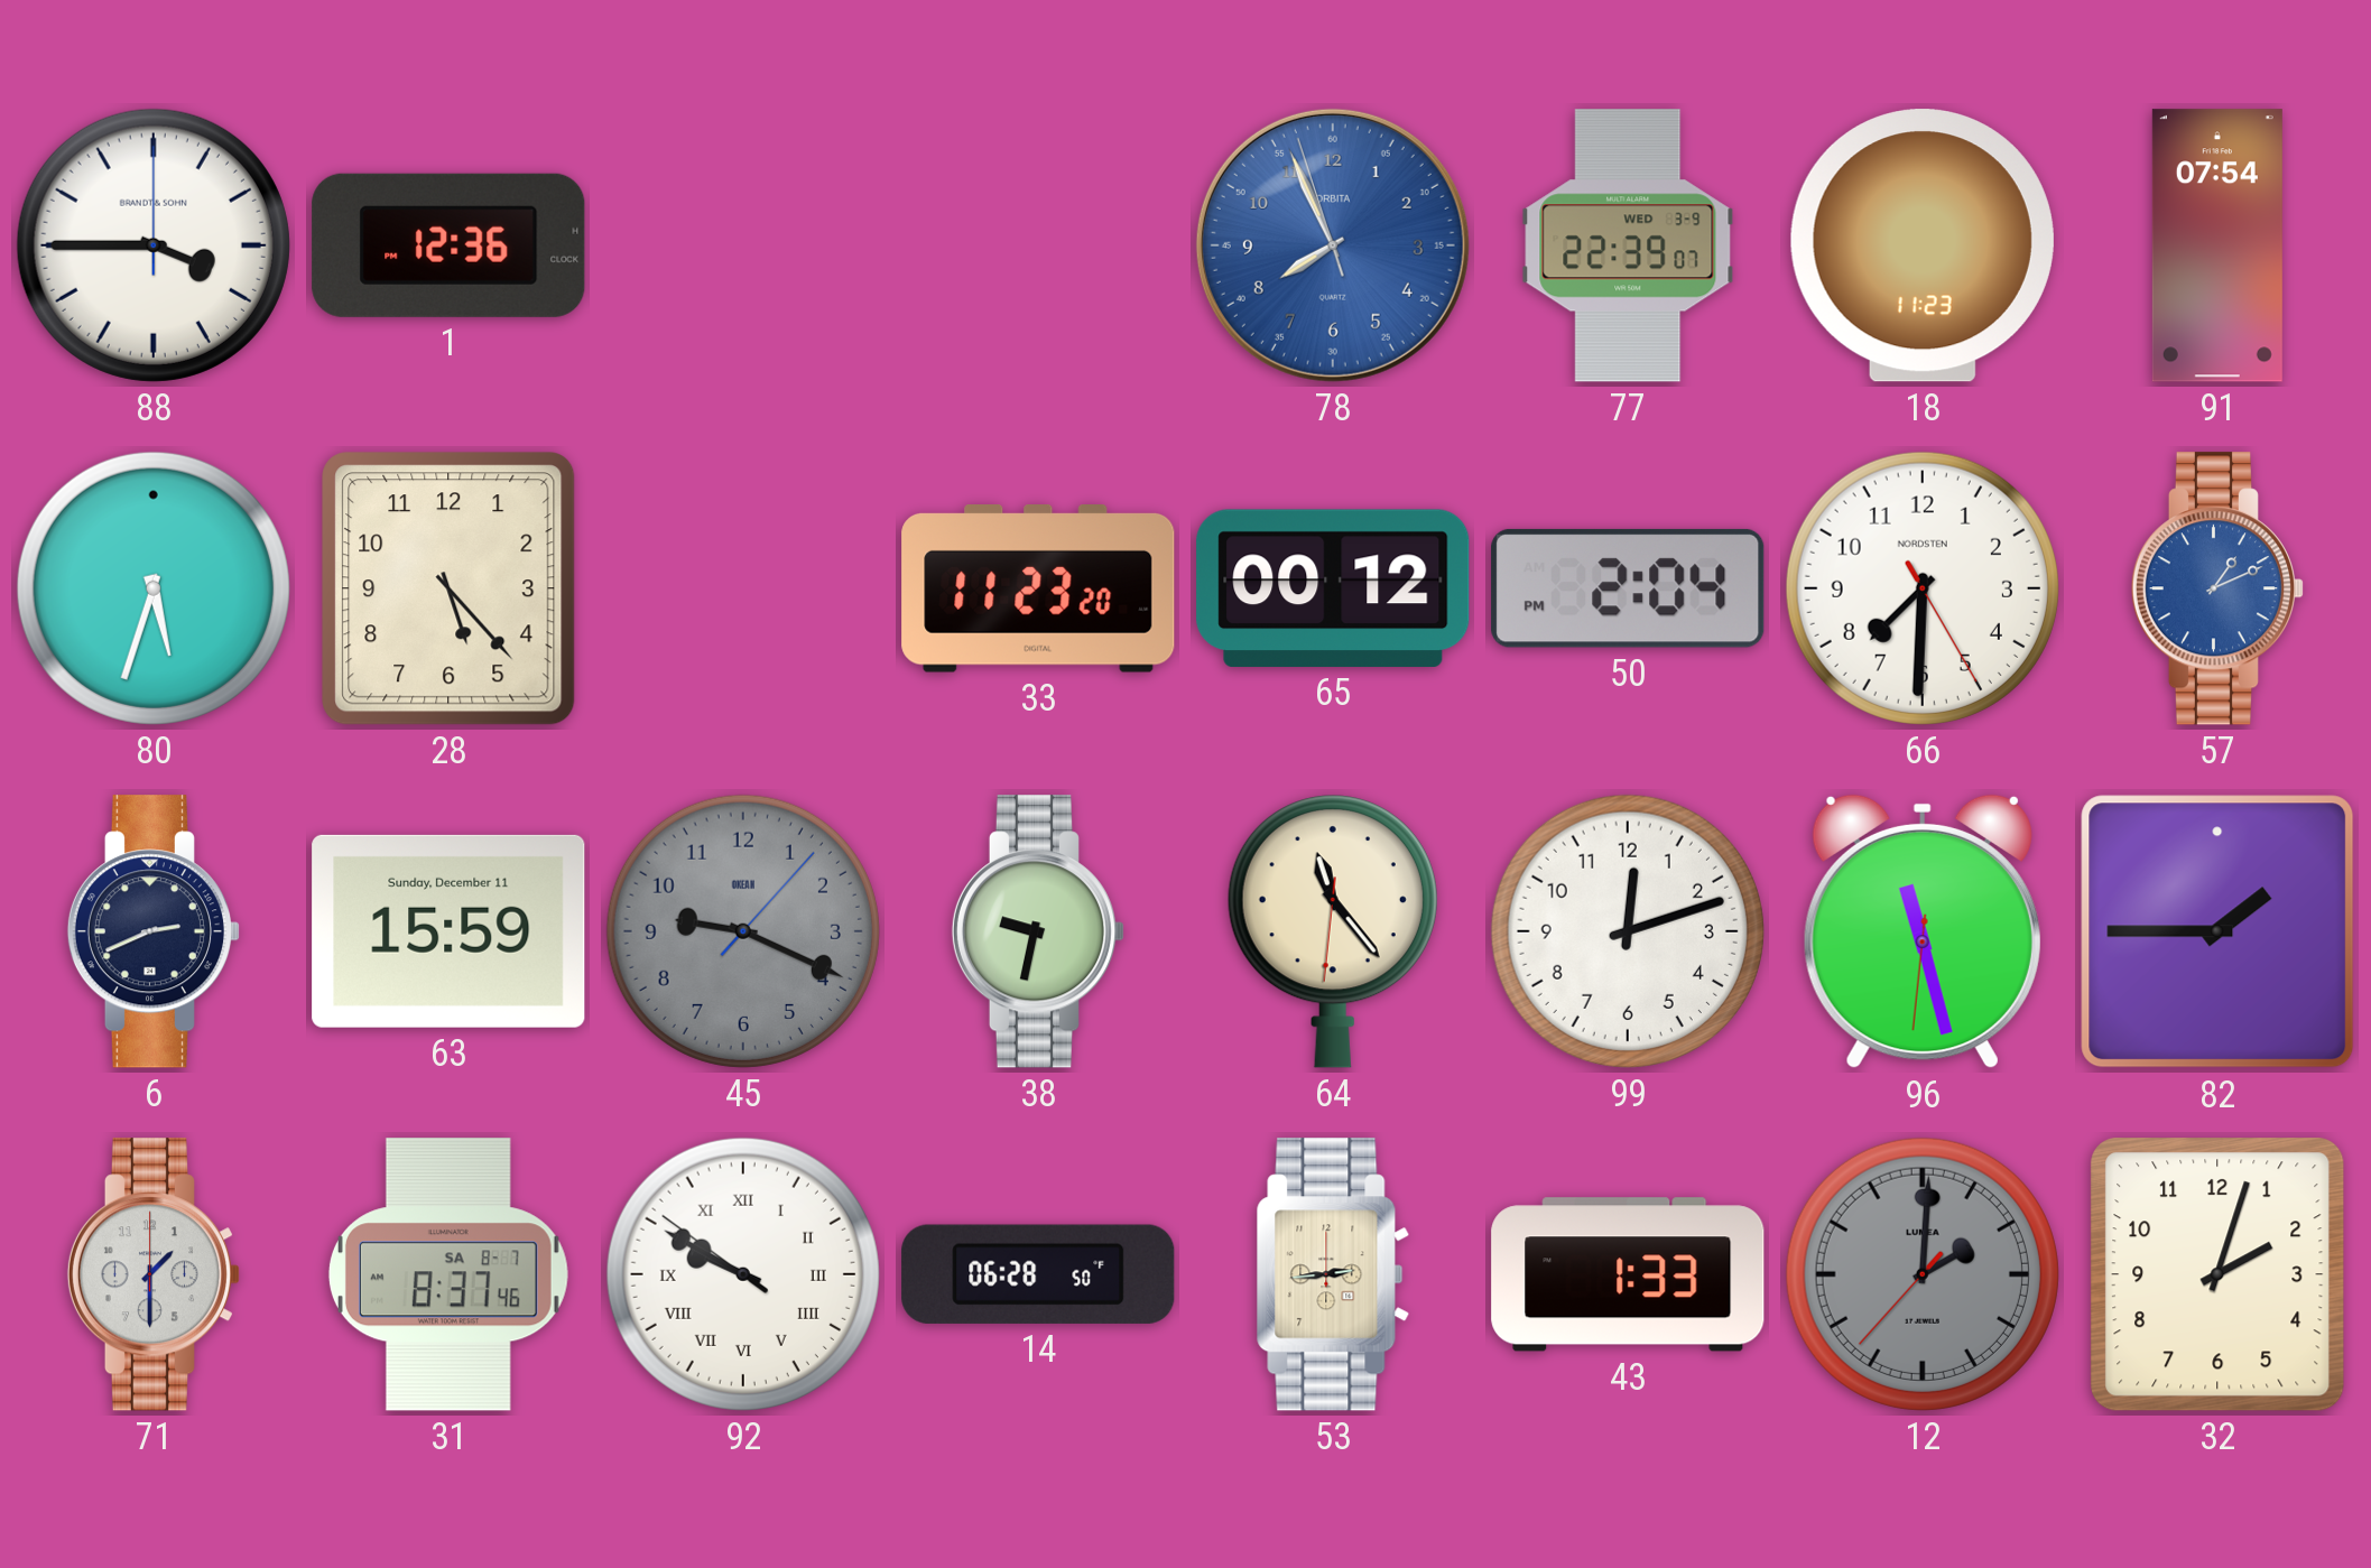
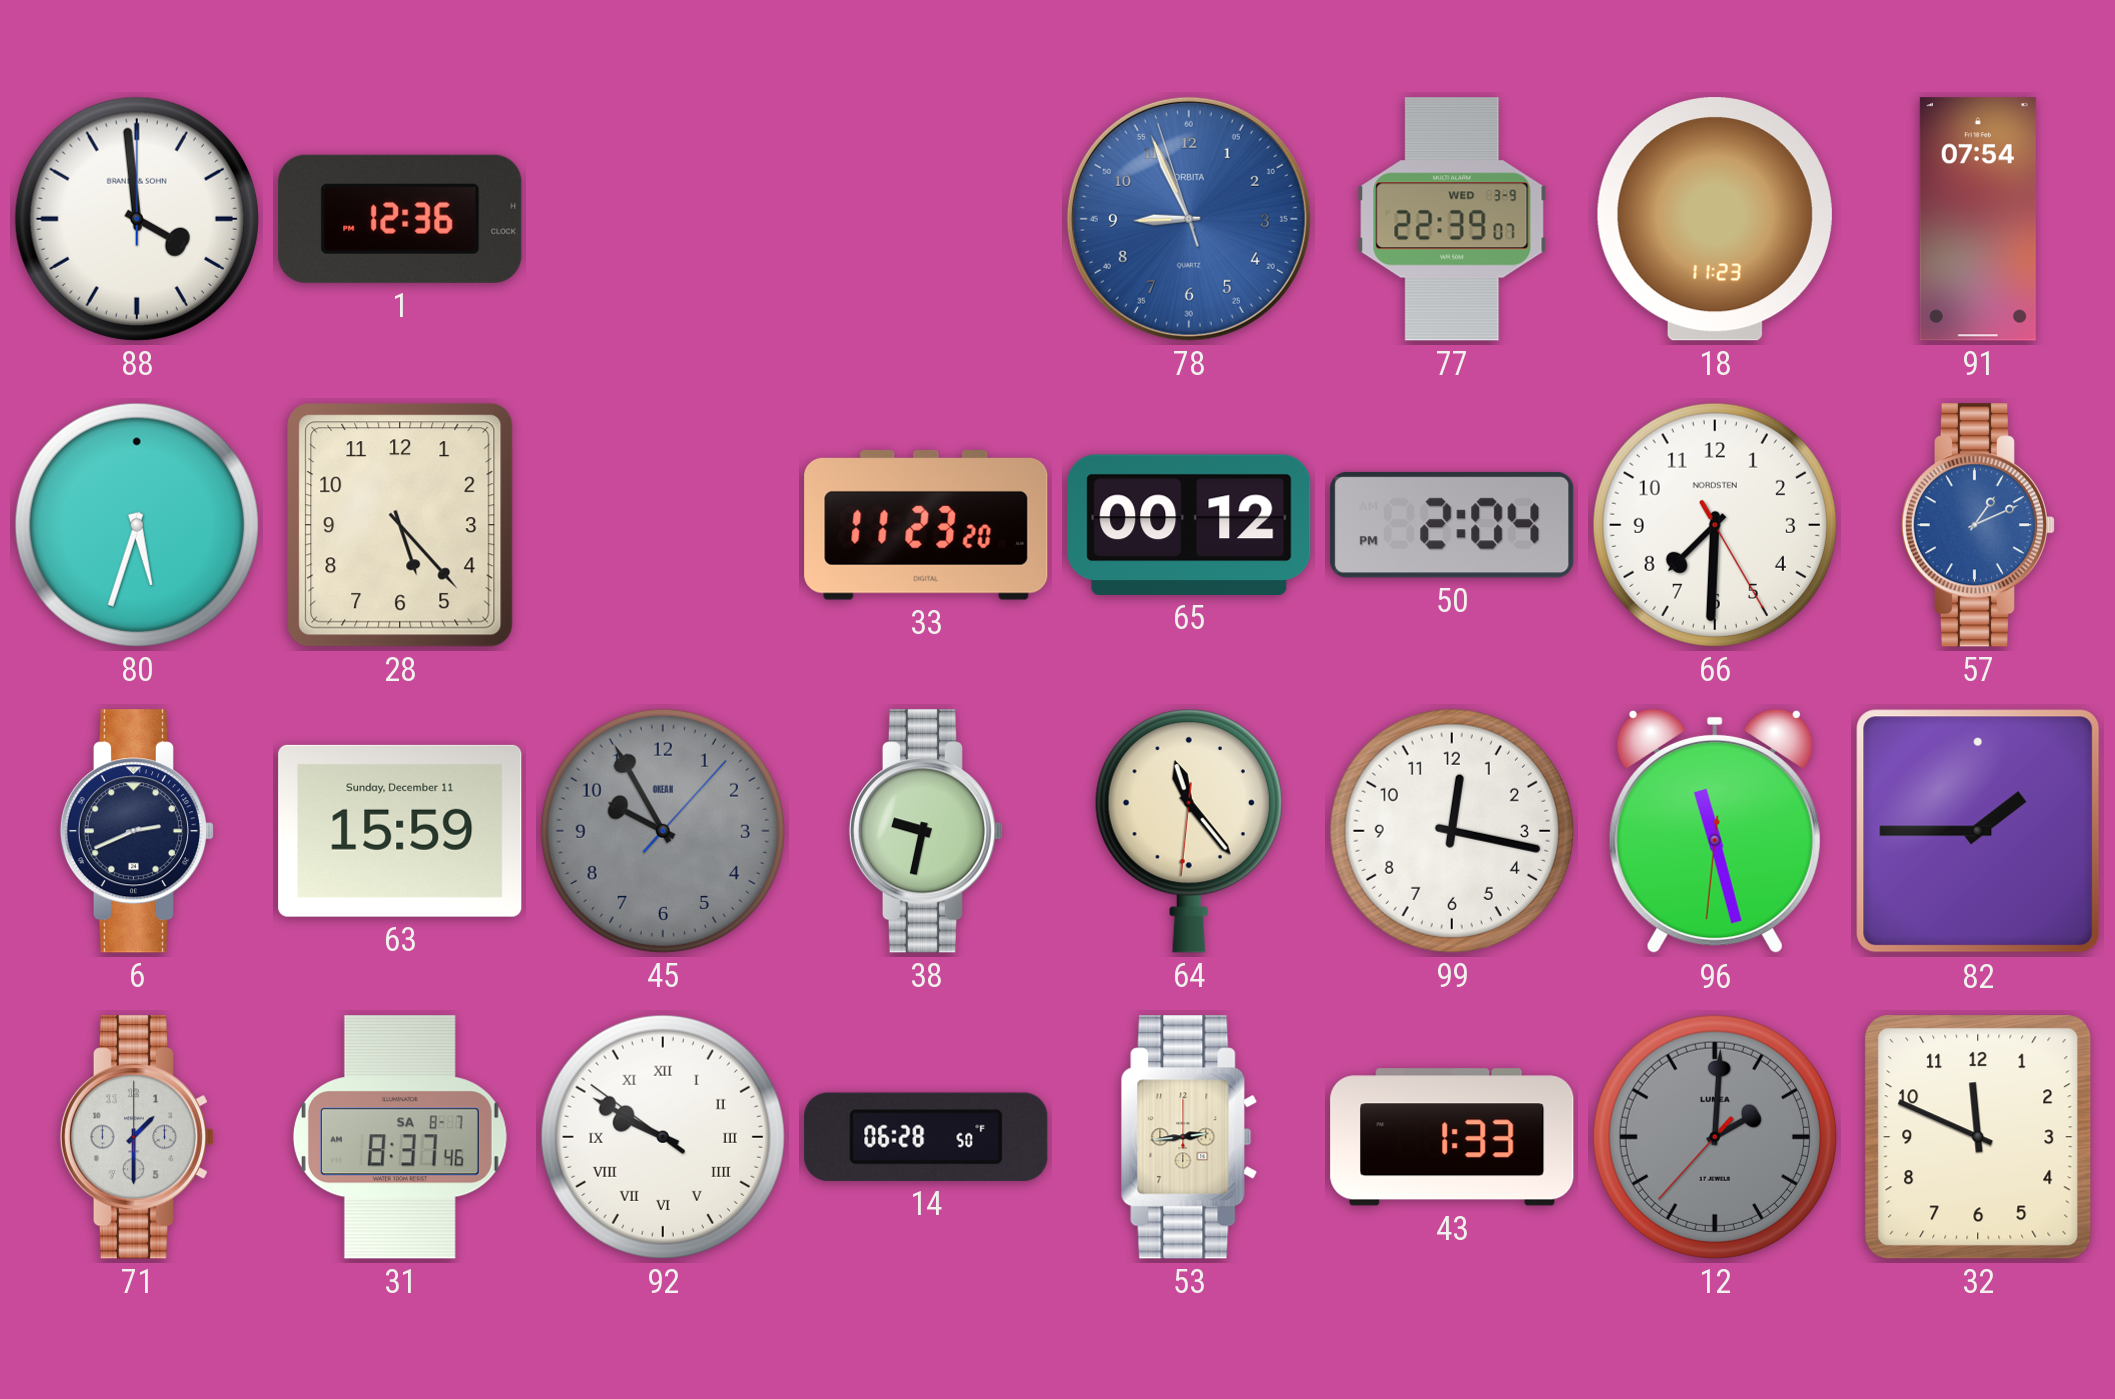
88: 3:45 -> 3:59 (137, 219)
78: 7:55 -> 8:55 (1189, 219)
45: 9:19 -> 9:55 (663, 831)
99: 12:12 -> 12:17 (1452, 831)
32: 2:03 -> 11:49 (1978, 1137)
